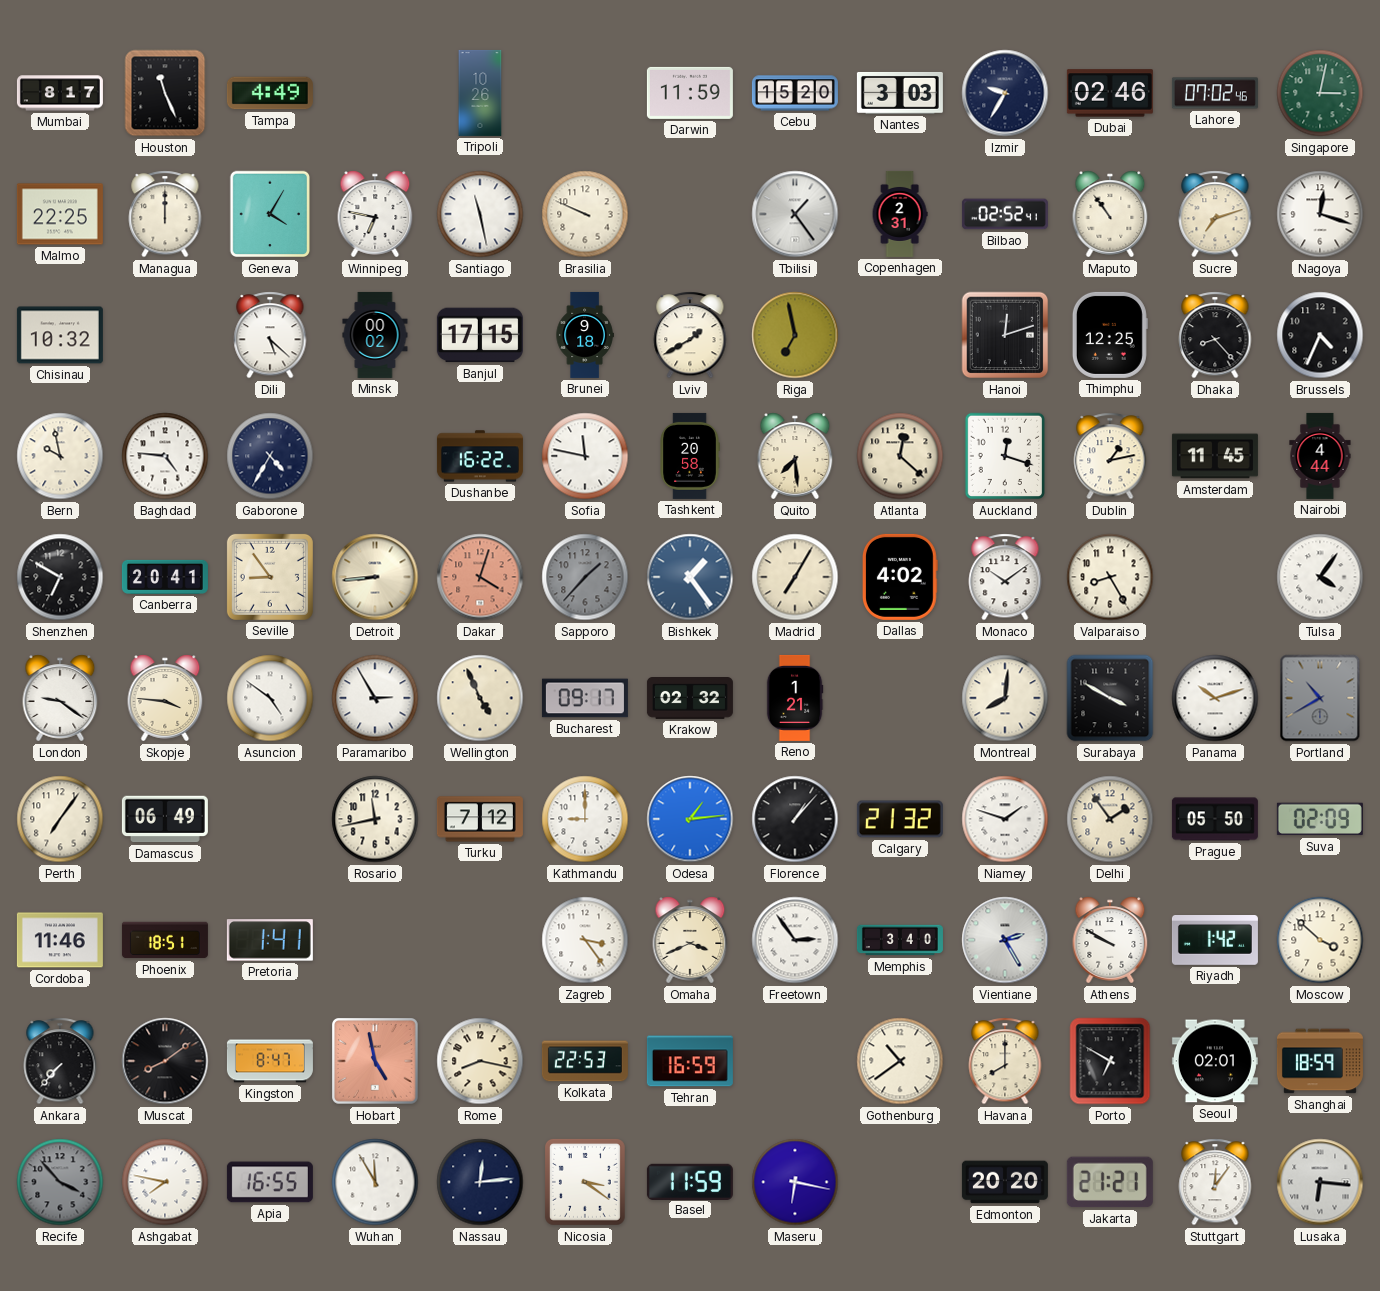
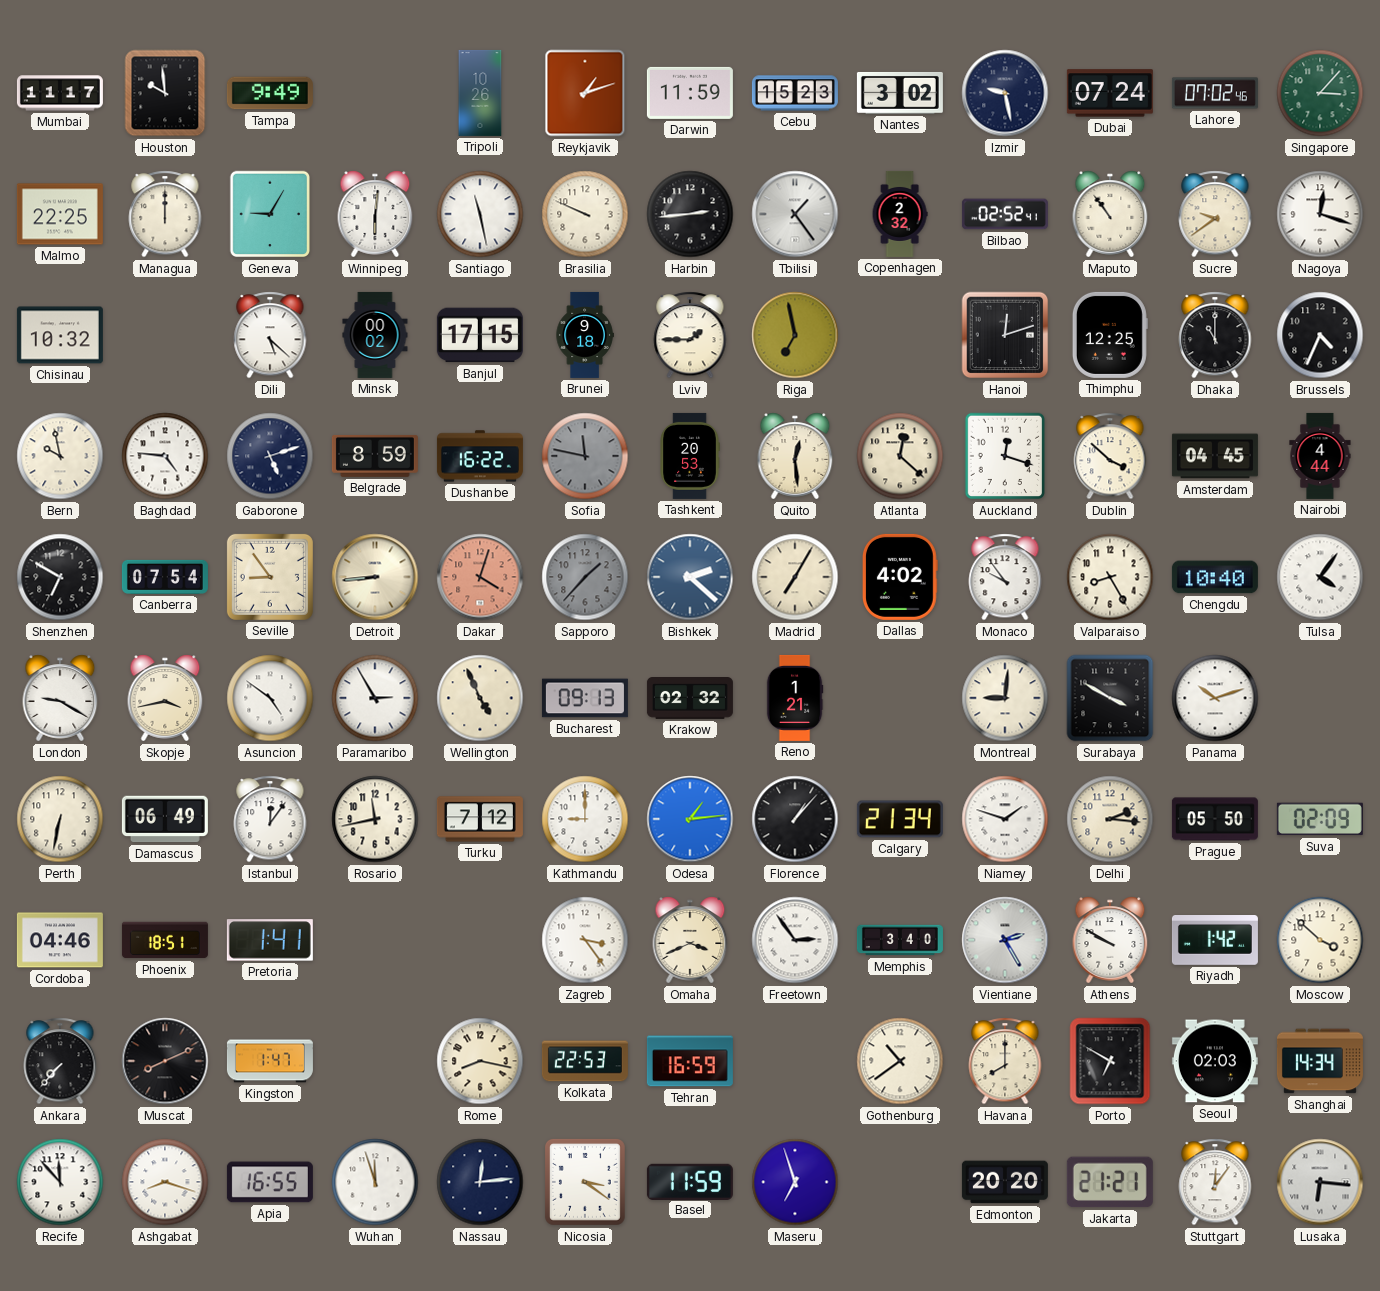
Mumbai: 8:17 -> 11:17 (60, 93)
Houston: 11:26 -> 9:59 (165, 93)
Tampa: 4:49 -> 9:49 (270, 93)
Reykjavik: none -> 1:12 (585, 93)
Cebu: 15:20 -> 15:23 (795, 93)
Nantes: 3:03 -> 3:02 (900, 93)
Izmir: 9:35 -> 9:28 (1005, 93)
Dubai: 02:46 -> 07:24 (1110, 93)
Singapore: 3:02 -> 3:07 (1320, 93)
Geneva: 4:05 -> 9:05 (270, 214)
Winnipeg: 6:47 -> 6:01 (375, 214)
Harbin: none -> 2:44 (690, 214)
Copenhagen: 2:31 -> 2:32 (900, 214)
Sucre: 7:12 -> 9:39 (1215, 214)
Lviv: 1:40 -> 1:45 (690, 335)
Dhaka: 8:23 -> 11:00 (1215, 335)
Gaborone: 4:35 -> 5:12 (270, 456)
Belgrade: none -> 8:59 (375, 456)
Sofia dial: white -> grey (585, 456)
Tashkent: 20:58 -> 20:53 (690, 456)
Quito: 7:29 -> 12:29 (795, 456)
Dublin: 1:13 -> 3:52 (1110, 456)
Amsterdam: 11:45 -> 04:45 (1215, 456)
Canberra: 20:41 -> 07:54 (165, 577)
Bishkek: 1:24 -> 2:22 (690, 577)
Monaco: 10:09 -> 9:54 (1005, 577)
Chengdu: none -> 10:40 (1215, 577)
London: 9:21 -> 9:20 (60, 698)
Skopje: 3:46 -> 3:43 (165, 698)
Bucharest: 09:17 -> 09:13 (585, 698)
Montreal: 8:01 -> 9:01 (1005, 698)
Portland: 10:40 -> none (1320, 698)
Perth: 7:06 -> 6:32 (60, 819)
Istanbul: none -> 12:06 (270, 819)
Calgary: 21:32 -> 21:34 (900, 819)
Delhi: 1:54 -> 2:16 (1110, 819)
Cordoba: 11:46 -> 04:46 (60, 940)
Muscat: 8:09 -> 8:11 (165, 1061)
Kingston: 8:47 -> 1:47 (270, 1061)
Hobart: 4:58 -> none (376, 1062)
Seoul: 02:01 -> 02:03 (1215, 1061)
Shanghai: 18:59 -> 14:34 (1320, 1061)
Recife: 3:53 -> 11:53 (60, 1182)
Recife dial: grey -> white (60, 1182)
Ashgabat: 7:47 -> 8:18 (165, 1182)
Wuhan: 11:55 -> 11:57 (375, 1182)
Maseru: 6:17 -> 6:57 (795, 1182)
